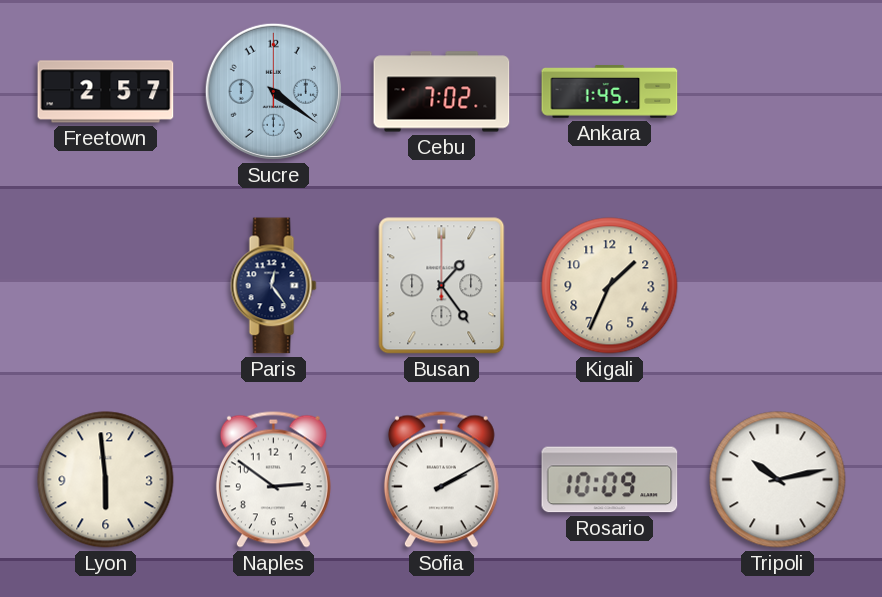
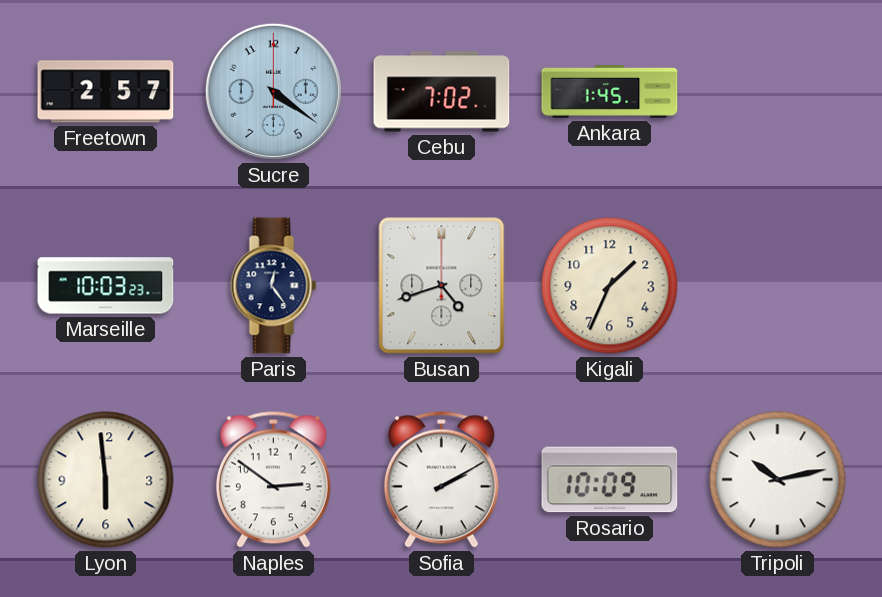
Marseille: none -> 10:03 (106, 286)
Busan: 1:24 -> 4:42 (442, 286)
